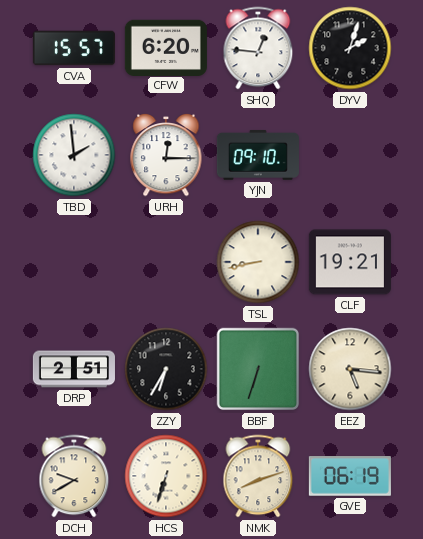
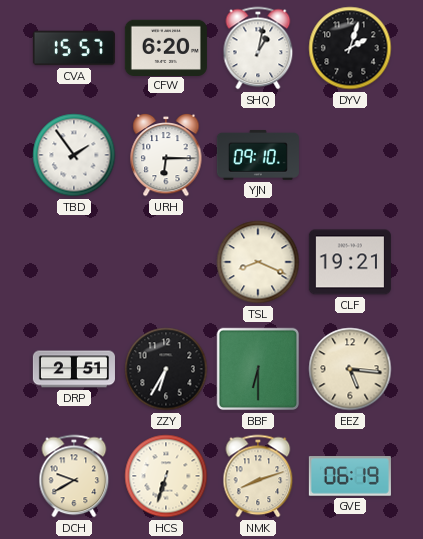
SHQ: 12:46 -> 1:02 (258, 48)
TBD: 1:59 -> 1:54 (74, 155)
URH: 12:15 -> 6:15 (166, 155)
TSL: 8:43 -> 8:19 (258, 262)
BBF: 6:33 -> 6:30 (258, 369)
